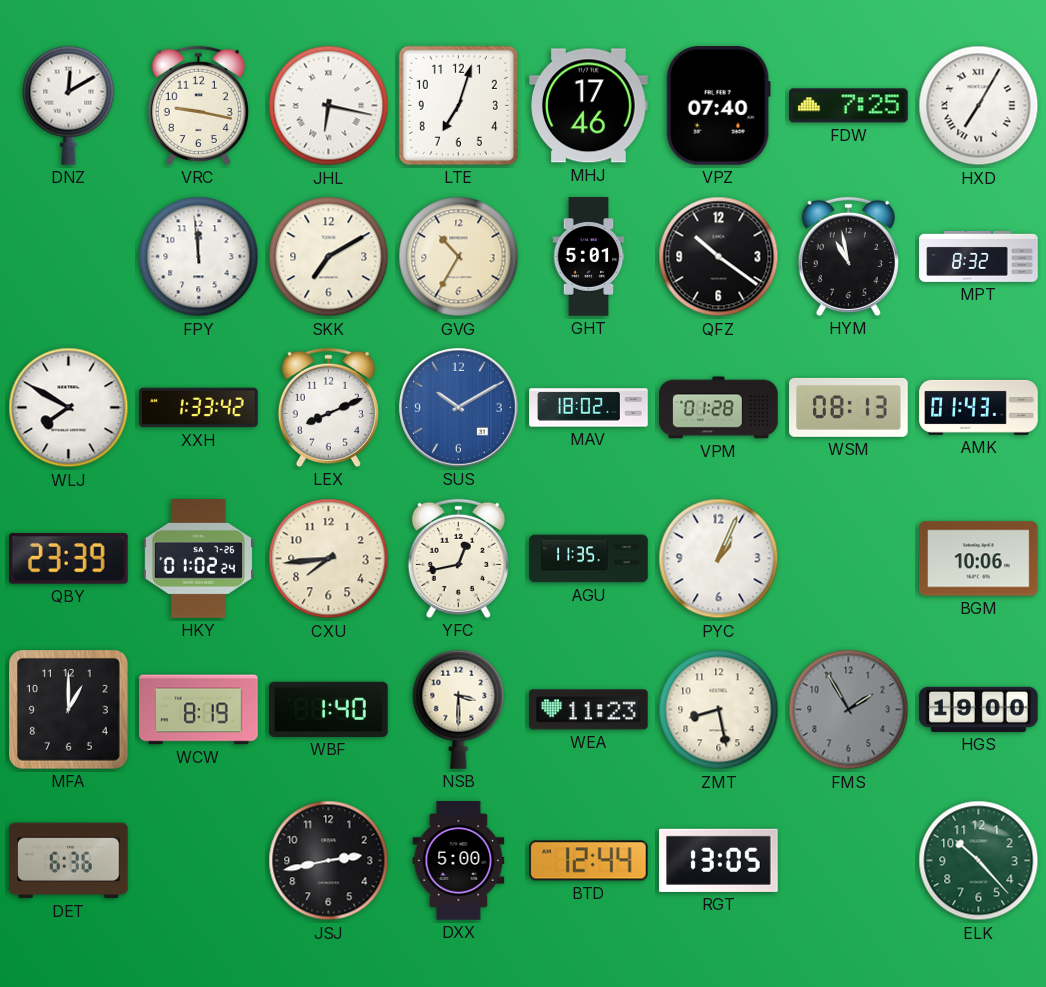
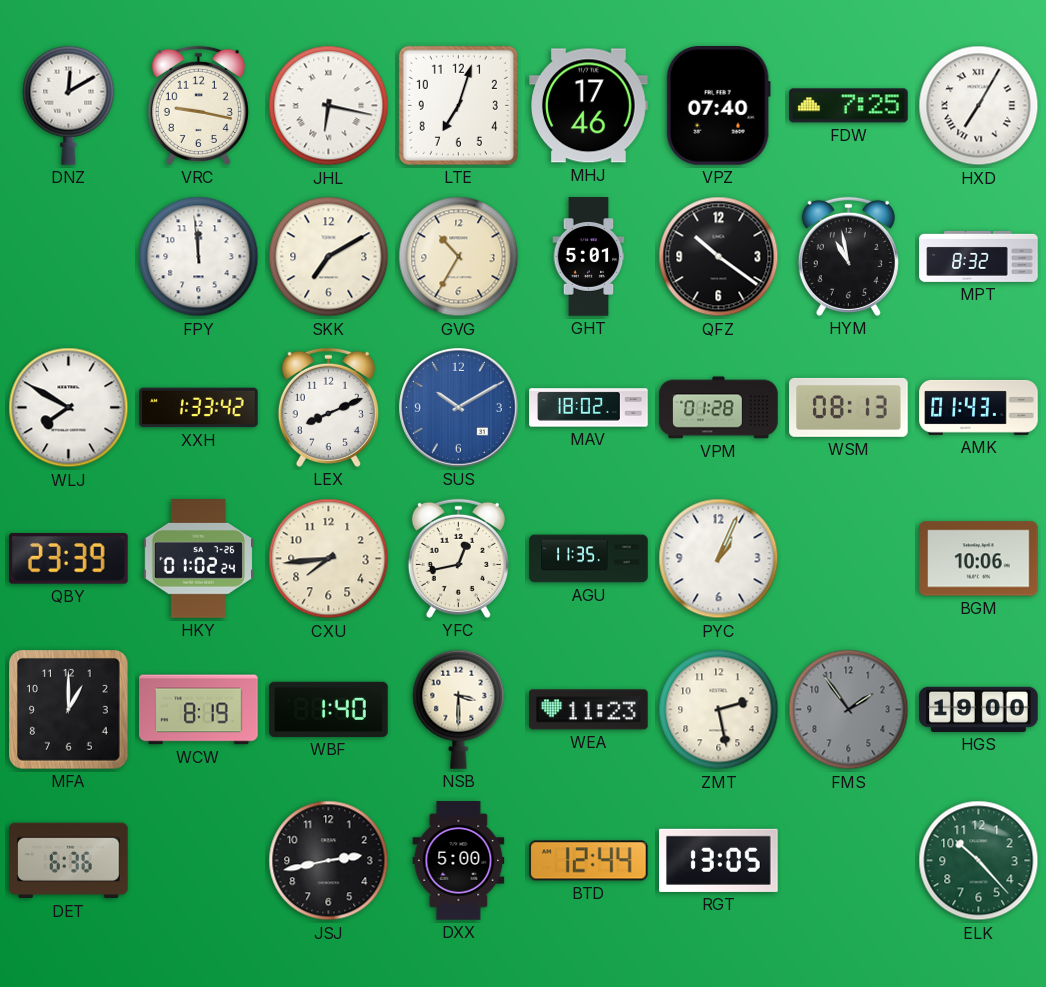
ZMT: 8:28 -> 2:28 (719, 710)
FMS: 1:55 -> 1:54 (849, 710)
